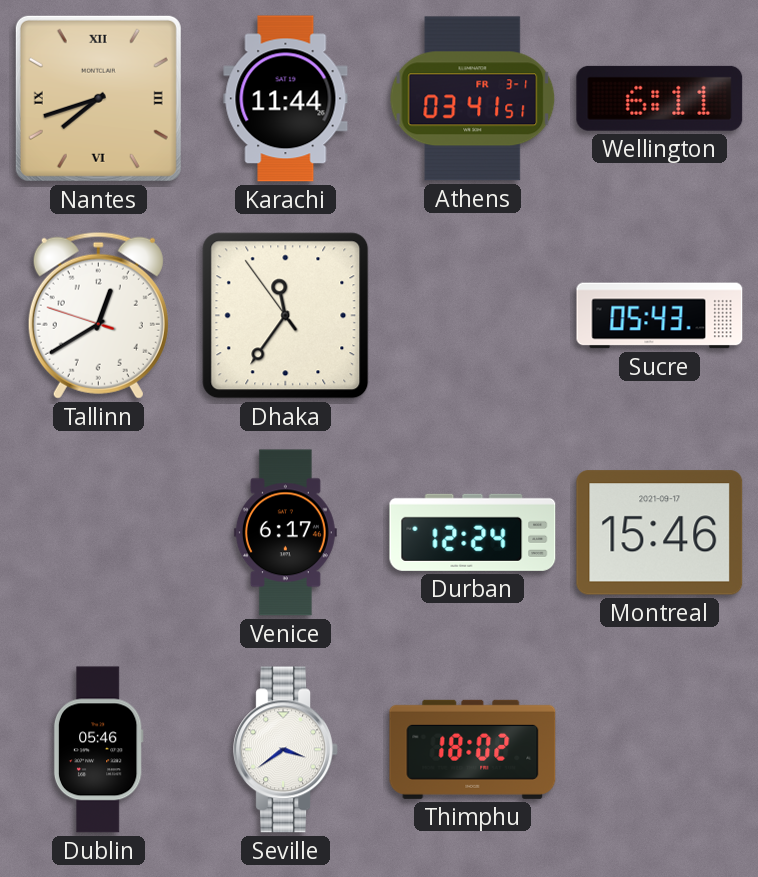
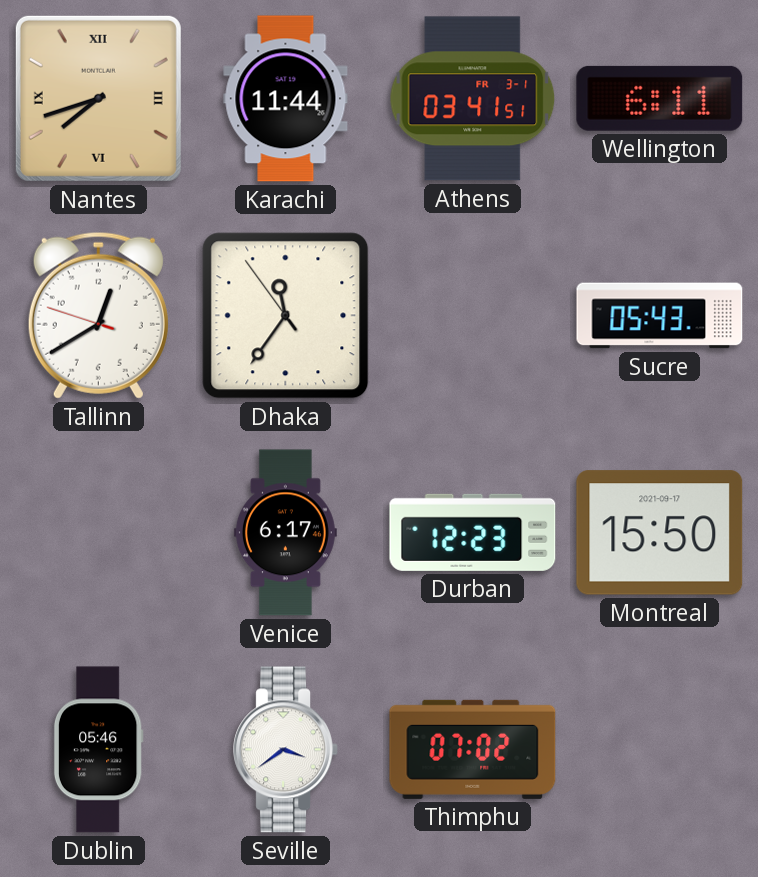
Durban: 12:24 -> 12:23 (473, 532)
Montreal: 15:46 -> 15:50 (660, 533)
Thimphu: 18:02 -> 07:02 (473, 749)
